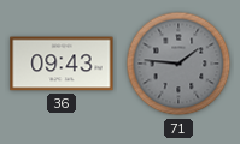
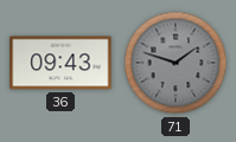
71: 1:46 -> 1:48 (176, 63)
